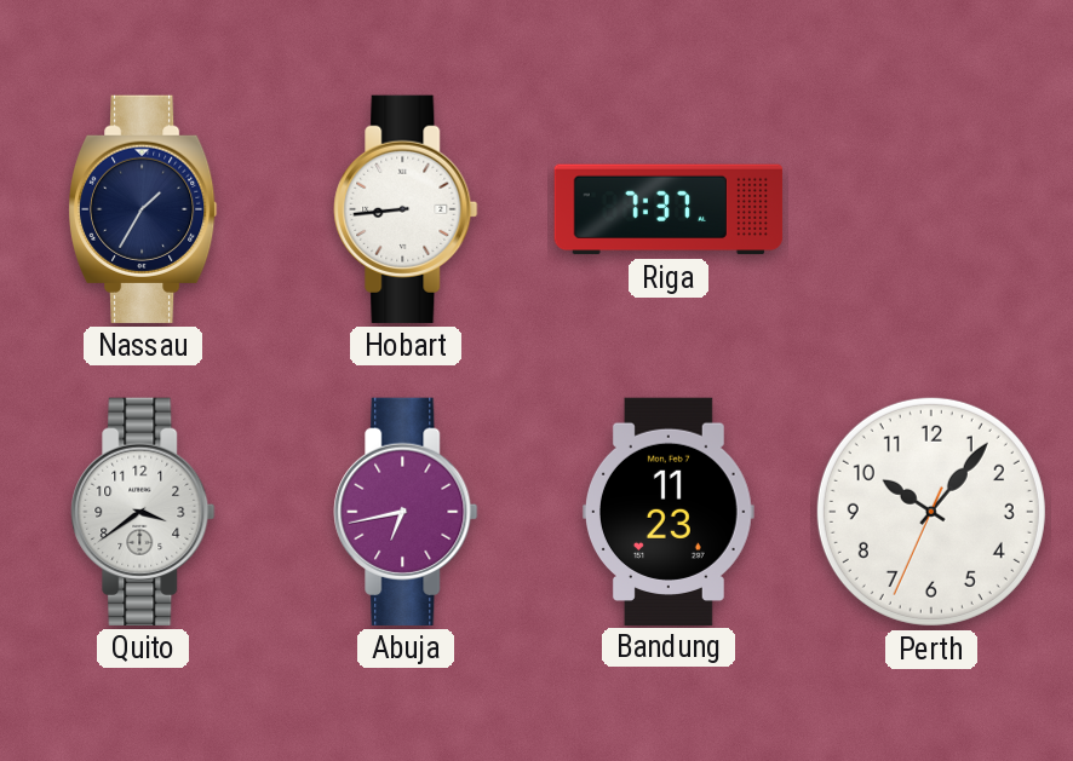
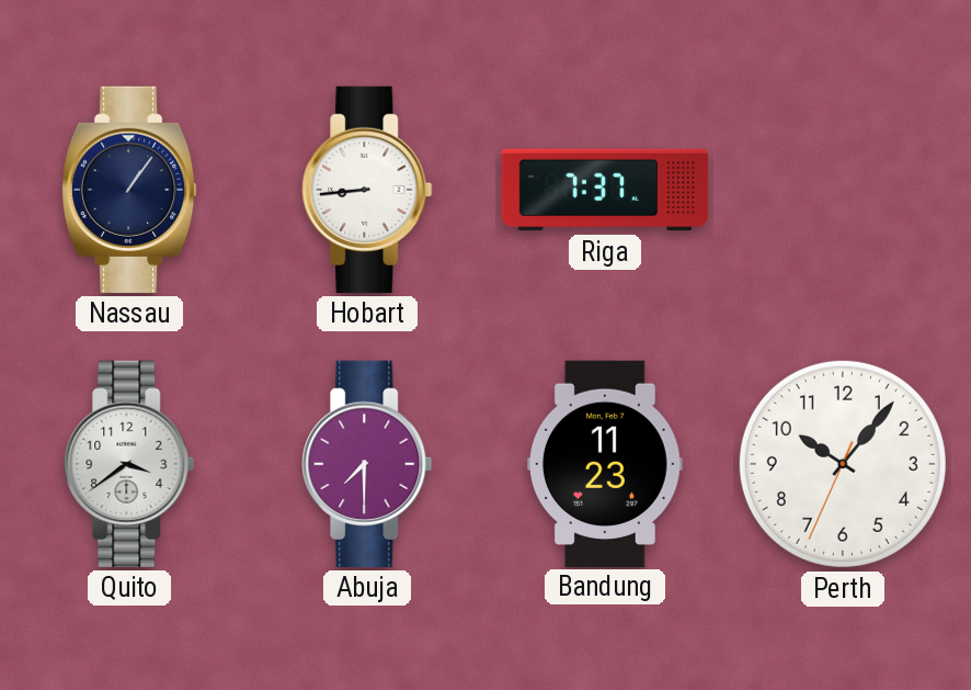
Nassau: 1:35 -> 1:06 (129, 190)
Abuja: 6:43 -> 7:30 (367, 464)
